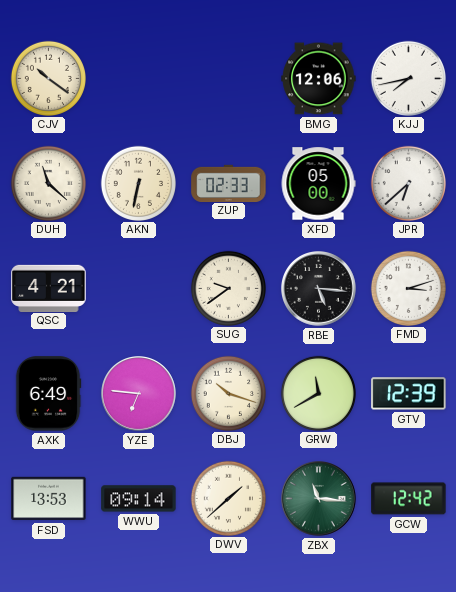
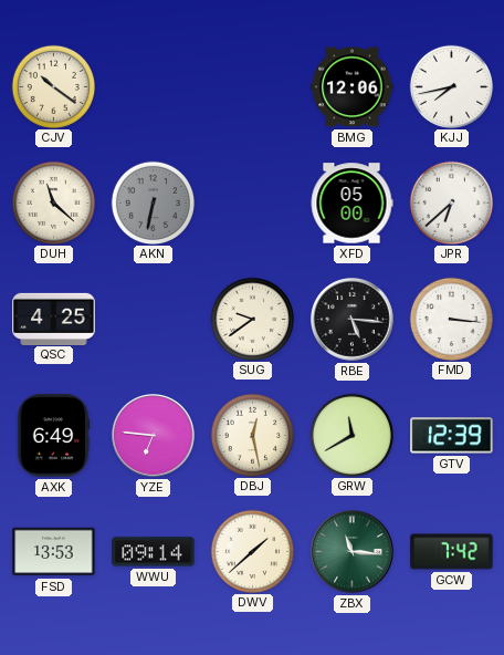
AKN dial: cream -> grey (153, 202)
ZUP: 02:33 -> none (229, 183)
QSC: 4:21 -> 4:25 (54, 319)
FMD: 3:12 -> 3:16 (451, 319)
DBJ: 10:18 -> 12:28 (252, 435)
GCW: 12:42 -> 7:42 (452, 552)
